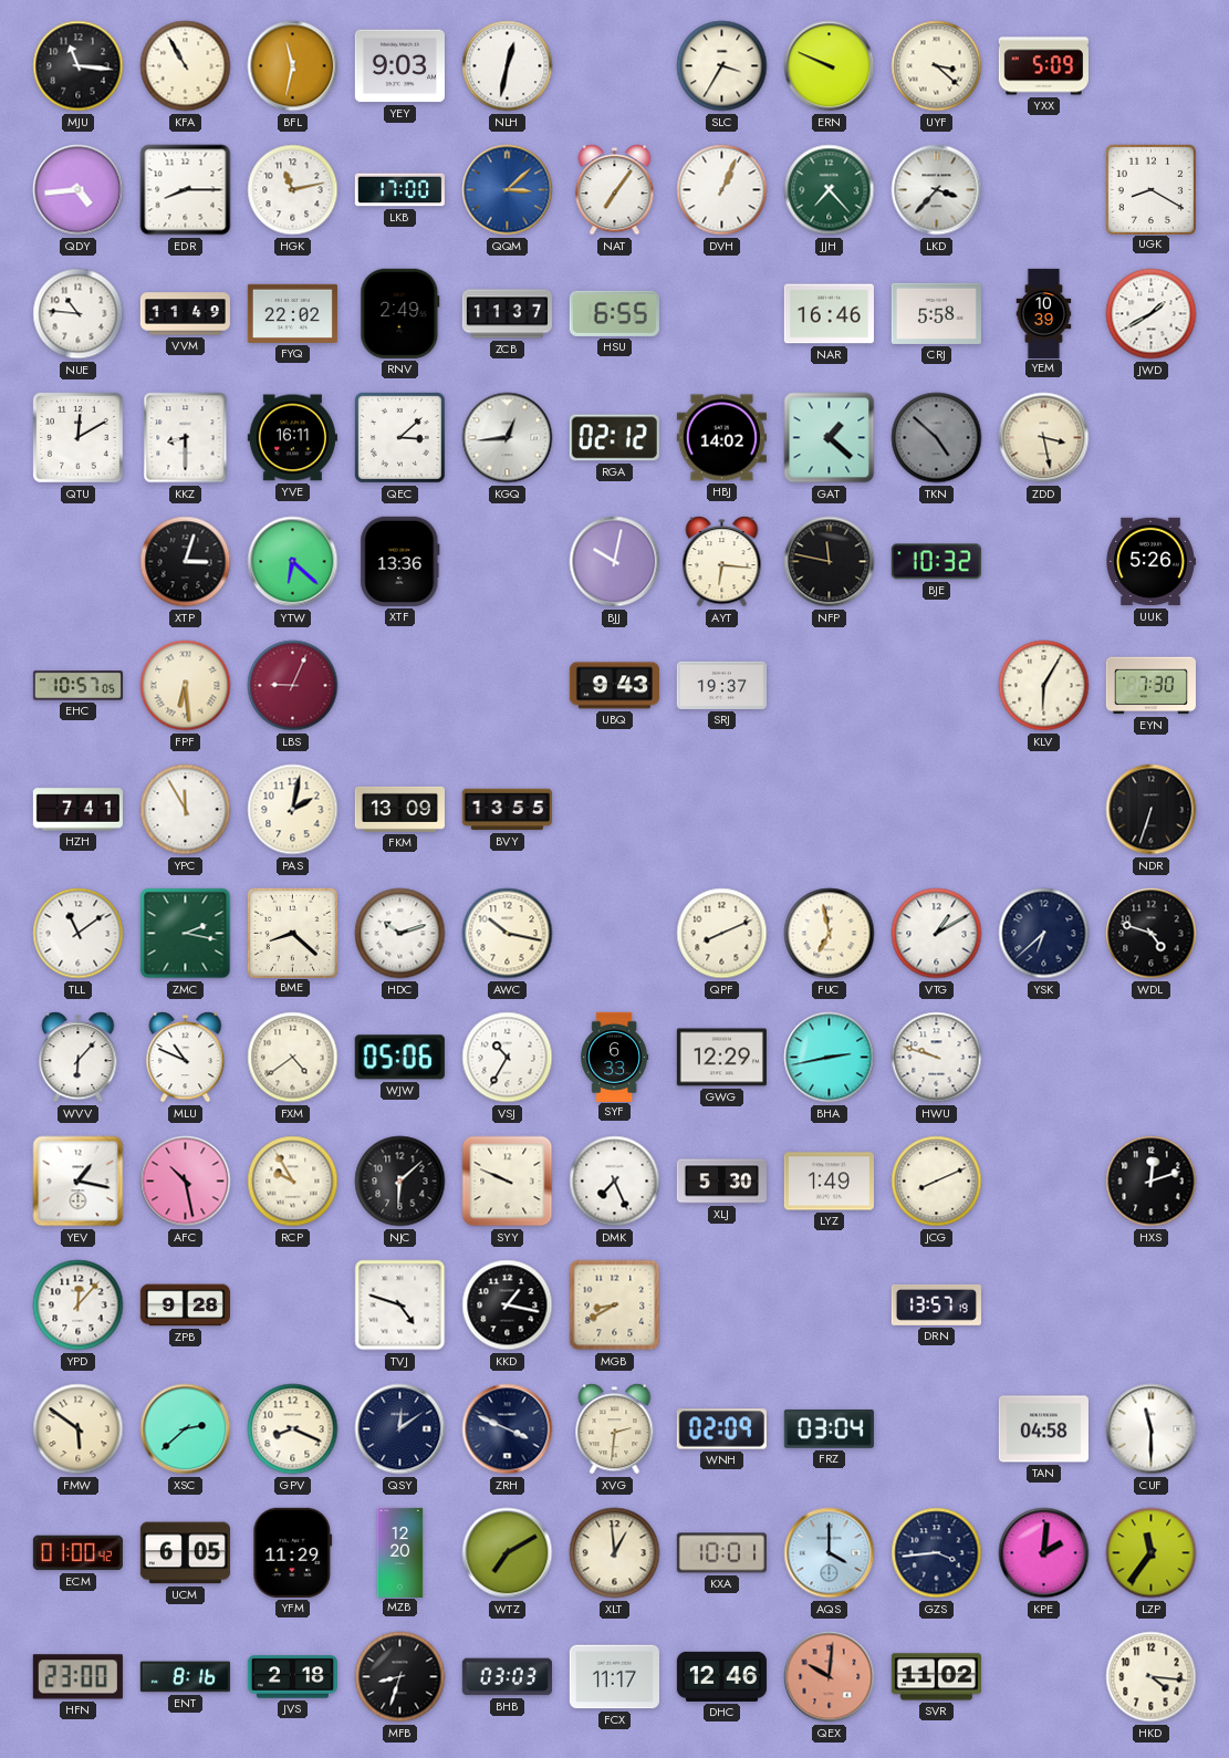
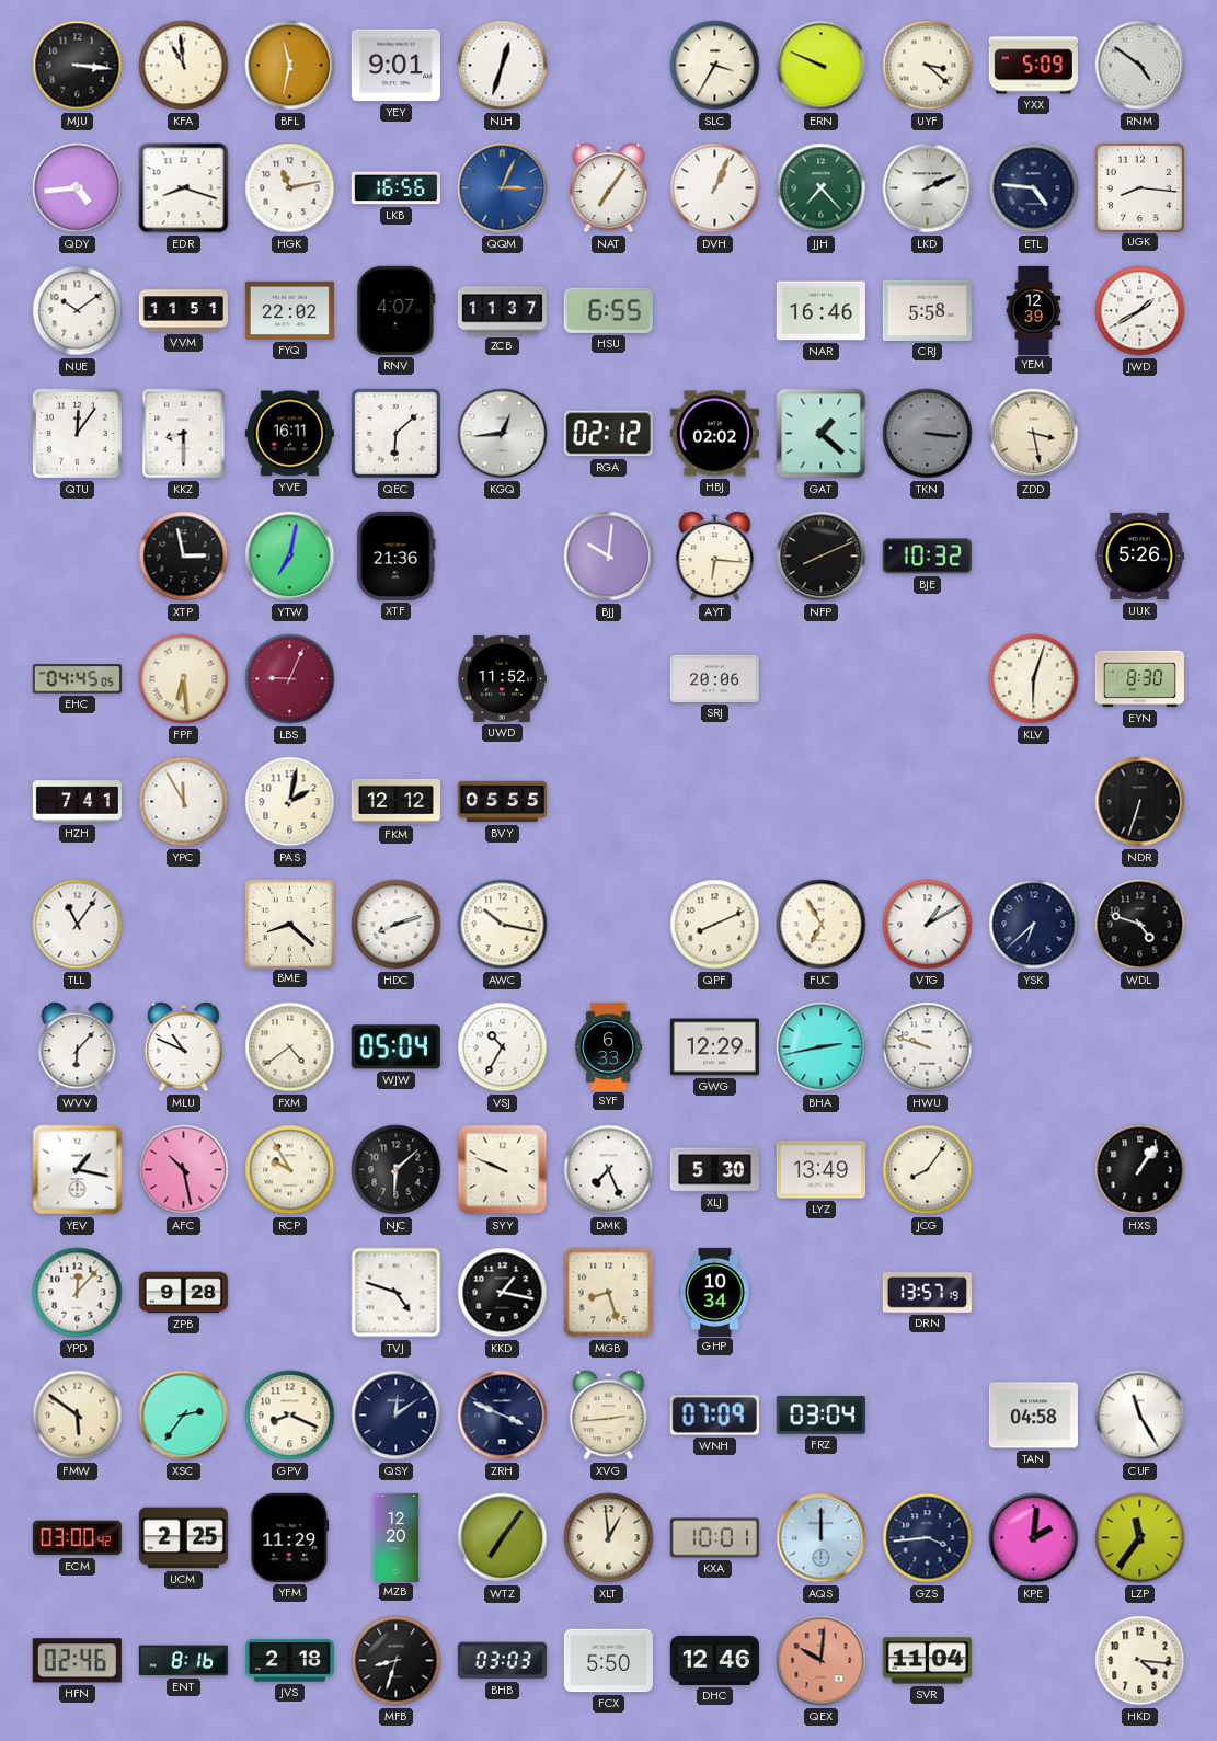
MJU: 11:16 -> 3:16 (78, 66)
KFA: 10:55 -> 10:59 (184, 66)
YEY: 9:03 -> 9:01 (395, 66)
NLH: 12:32 -> 12:33 (503, 66)
RNM: none -> 4:51 (1140, 66)
EDR: 8:15 -> 8:18 (184, 188)
LKB: 17:00 -> 16:56 (395, 188)
QQM: 3:08 -> 3:04 (503, 188)
LKD: 3:37 -> 2:11 (928, 188)
ETL: none -> 4:46 (1034, 188)
UGK: 8:20 -> 8:16 (1139, 187)
NUE: 10:46 -> 10:09 (78, 311)
VVM: 11:49 -> 11:51 (183, 311)
RNV: 2:49 -> 4:07 (397, 310)
YEM: 10:39 -> 12:39 (1034, 310)
QTU: 12:10 -> 12:06 (78, 434)
QEC: 3:08 -> 6:08 (397, 434)
HBJ: 14:02 -> 02:02 (714, 434)
TKN: 4:52 -> 3:16 (928, 434)
XTP: 3:03 -> 2:58 (184, 557)
YTW: 6:22 -> 7:02 (290, 557)
XTF: 13:36 -> 21:36 (397, 555)
BJJ: 10:02 -> 10:01 (609, 557)
NFP: 11:47 -> 8:11 (822, 557)
EHC: 10:57 -> 04:45 (77, 679)
UWD: none -> 11:52 (502, 678)
UBQ: 9:43 -> none (614, 686)
SRJ: 19:37 -> 20:06 (714, 678)
KLV: 6:05 -> 6:03 (1034, 679)
EYN: 7:30 -> 8:30 (1139, 679)
FKM: 13:09 -> 12:12 (395, 801)
BVY: 13:55 -> 05:55 (502, 802)
TLL: 11:09 -> 11:06 (78, 925)
ZMC: 2:17 -> none (186, 934)
HDC: 10:12 -> 8:12 (397, 925)
FUC: 6:58 -> 6:55 (822, 925)
WJW: 05:06 -> 05:04 (395, 1047)
LYZ: 1:49 -> 13:49 (820, 1170)
JCG: 8:11 -> 8:06 (928, 1170)
HXS: 12:12 -> 1:06 (1140, 1170)
MGB: 8:40 -> 8:27 (609, 1293)
GHP: none -> 10:34 (715, 1292)
XSC: 2:38 -> 2:36 (184, 1416)
XVG: 2:31 -> 2:44 (609, 1416)
WNH: 02:09 -> 07:09 (714, 1416)
CUF: 11:30 -> 11:25 (1140, 1416)
ECM: 01:00 -> 03:00 (77, 1538)
UCM: 6:05 -> 2:25 (183, 1538)
WTZ: 7:10 -> 7:06 (503, 1538)
AQS: 4:00 -> 12:00 (822, 1538)
HFN: 23:00 -> 02:46 (77, 1661)
FCX: 11:17 -> 5:50 (608, 1661)
SVR: 11:02 -> 11:04 (927, 1661)
